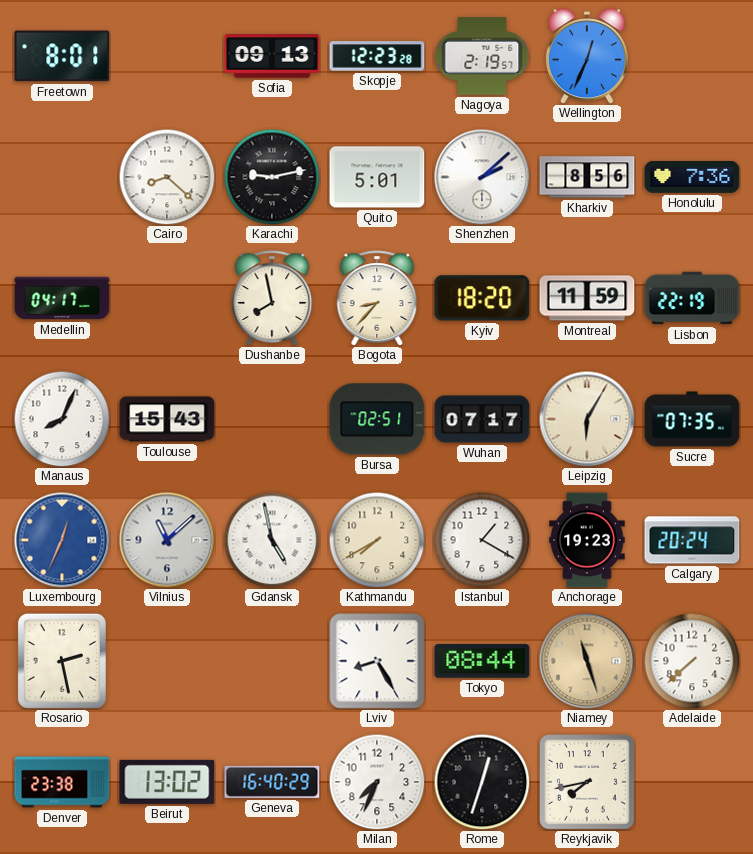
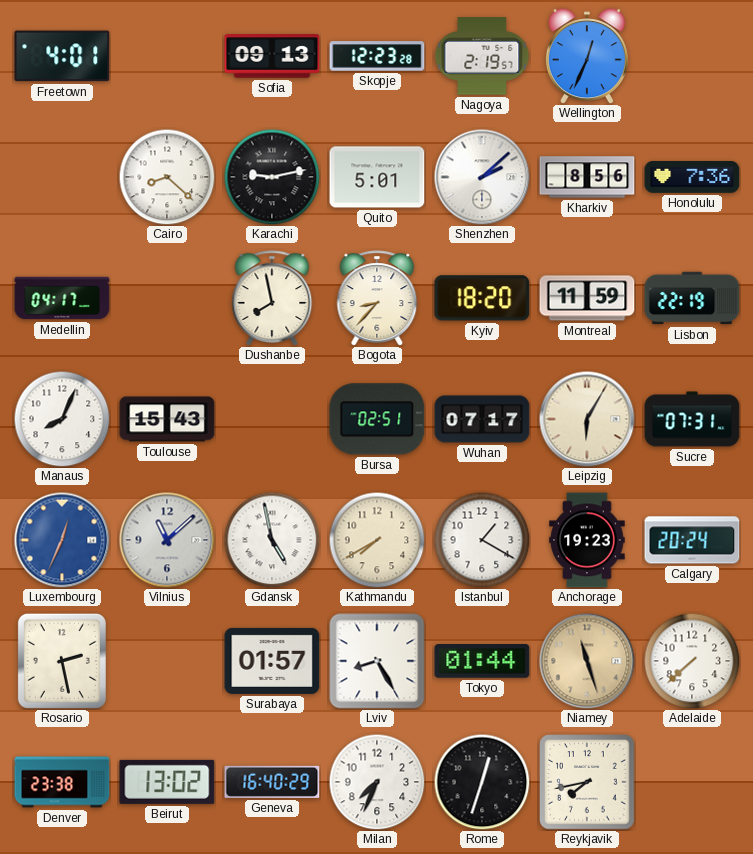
Freetown: 8:01 -> 4:01 (62, 56)
Sucre: 07:35 -> 07:31 (692, 419)
Surabaya: none -> 01:57 (272, 661)
Tokyo: 08:44 -> 01:44 (482, 661)
